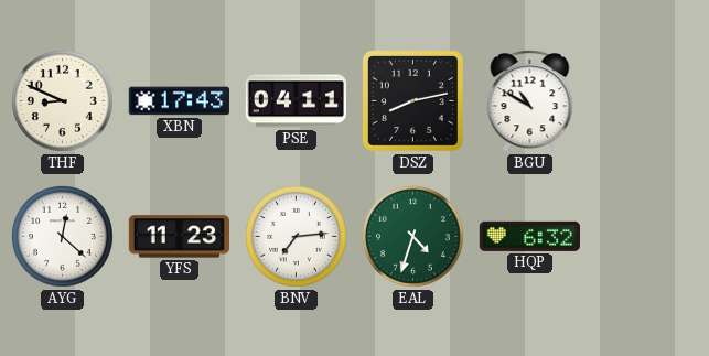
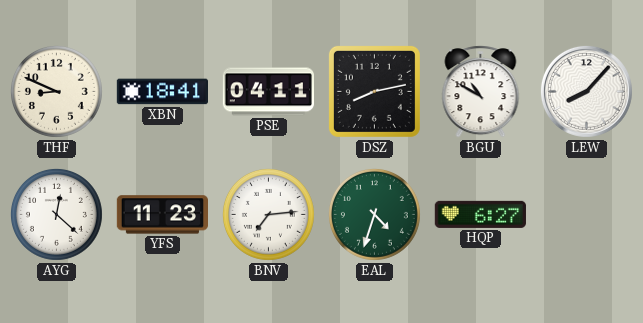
XBN: 17:43 -> 18:41 (162, 92)
LEW: none -> 8:07 (586, 91)
HQP: 6:32 -> 6:27 (480, 214)
